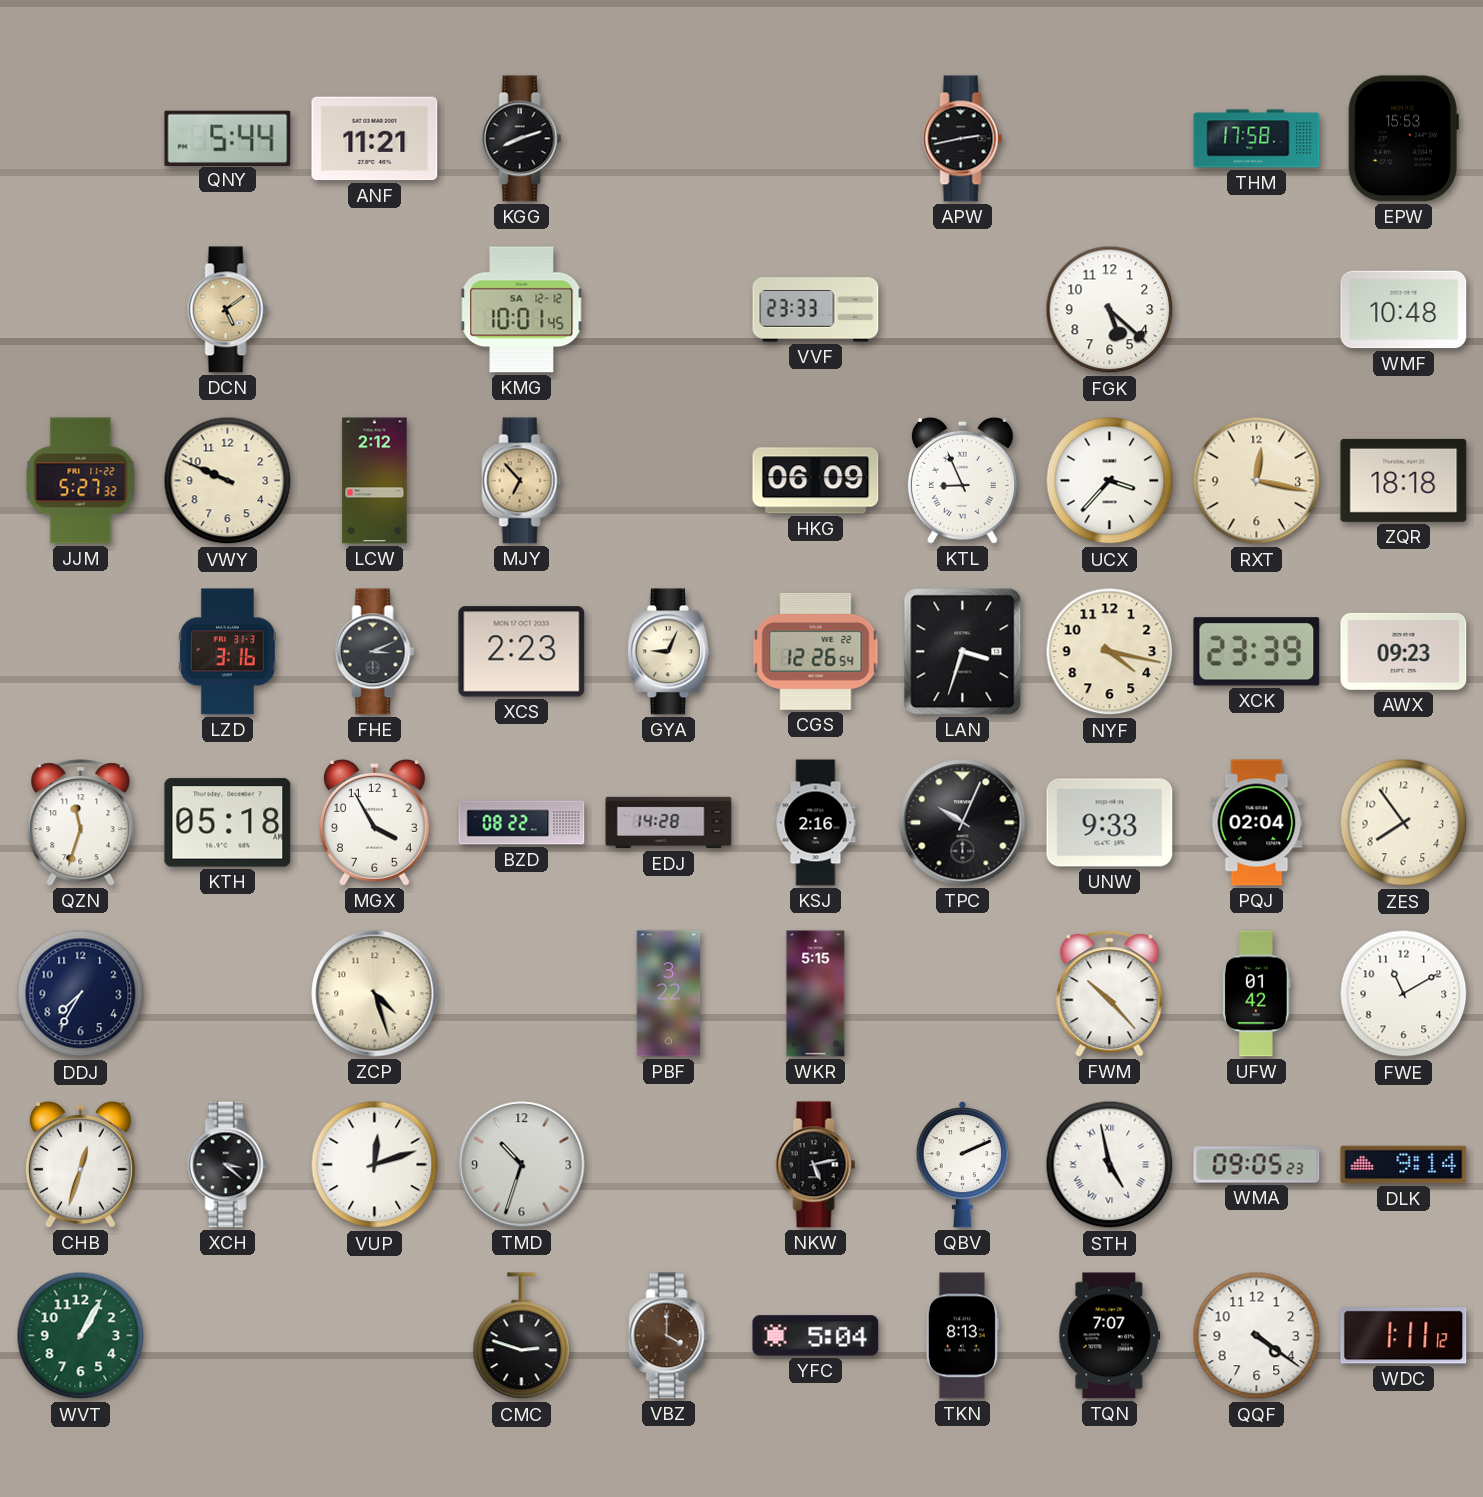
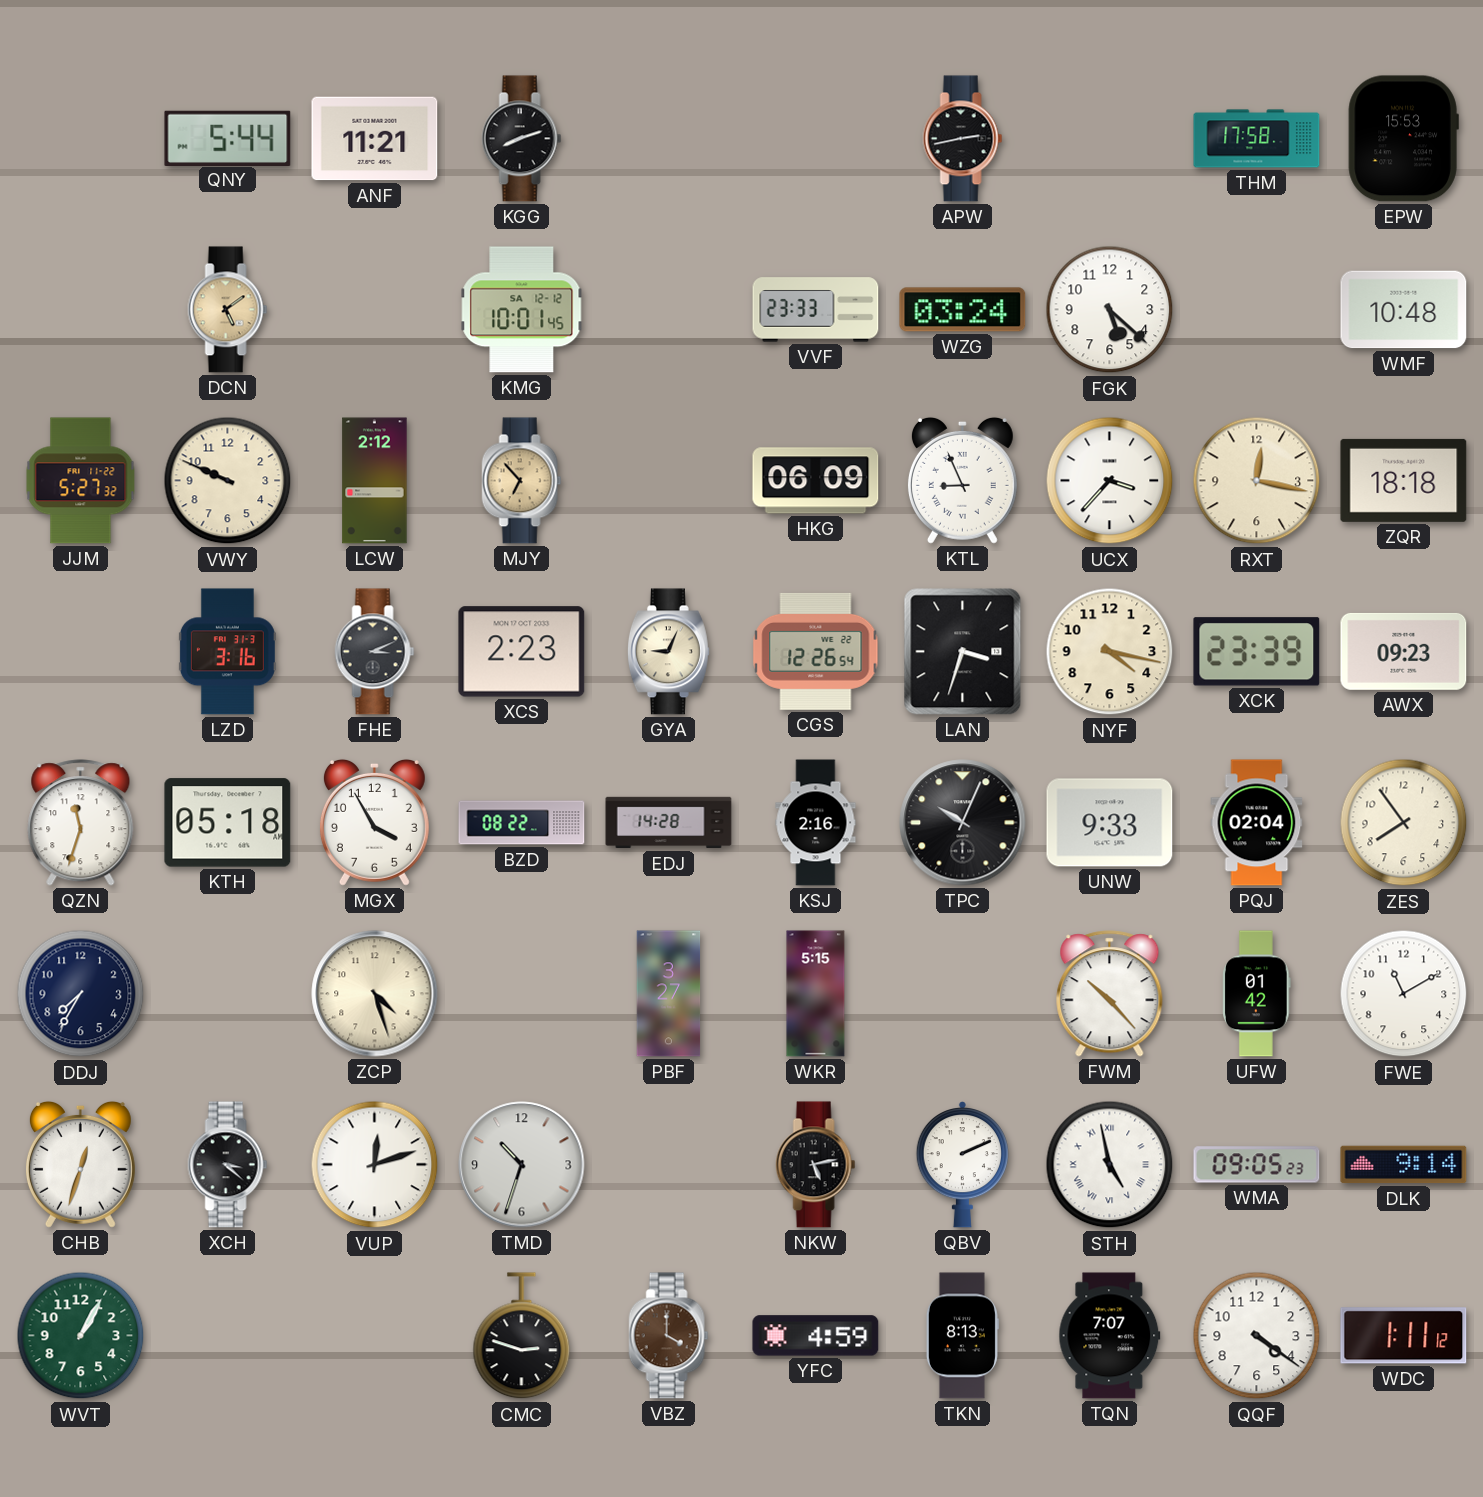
WZG: none -> 03:24 (963, 310)
PBF: 3:22 -> 3:27 (669, 994)
YFC: 5:04 -> 4:59 (816, 1336)
